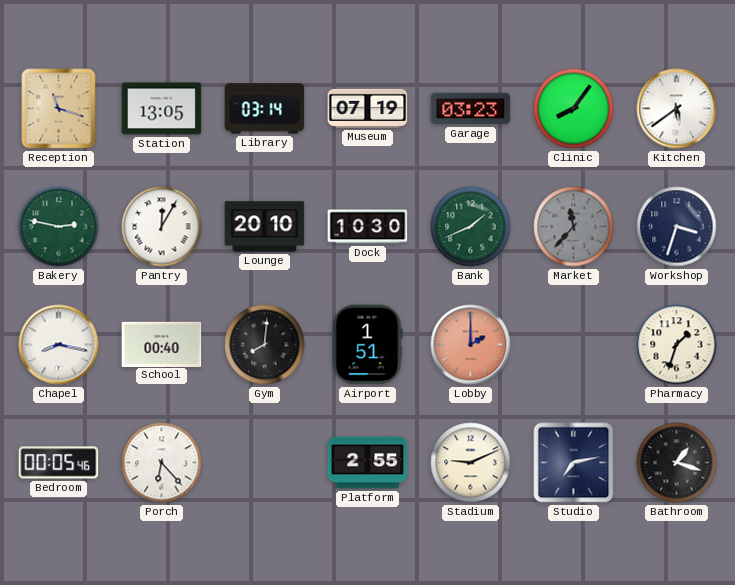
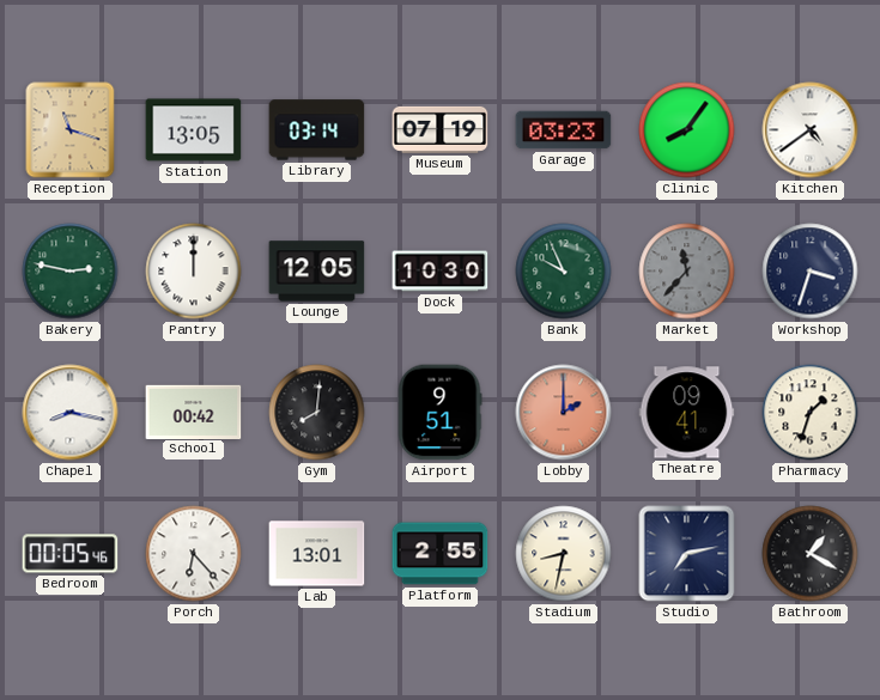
Kitchen: 5:39 -> 4:39 (811, 130)
Pantry: 12:05 -> 12:00 (194, 272)
Lounge: 20:10 -> 12:05 (317, 272)
Bank: 1:41 -> 9:56 (564, 272)
School: 00:40 -> 00:42 (194, 412)
Airport: 1:51 -> 9:51 (439, 413)
Theatre: none -> 09:41 (687, 413)
Lab: none -> 13:01 (317, 554)
Stadium: 9:11 -> 8:32 (564, 554)
Bathroom: 1:18 -> 1:20 (811, 554)
